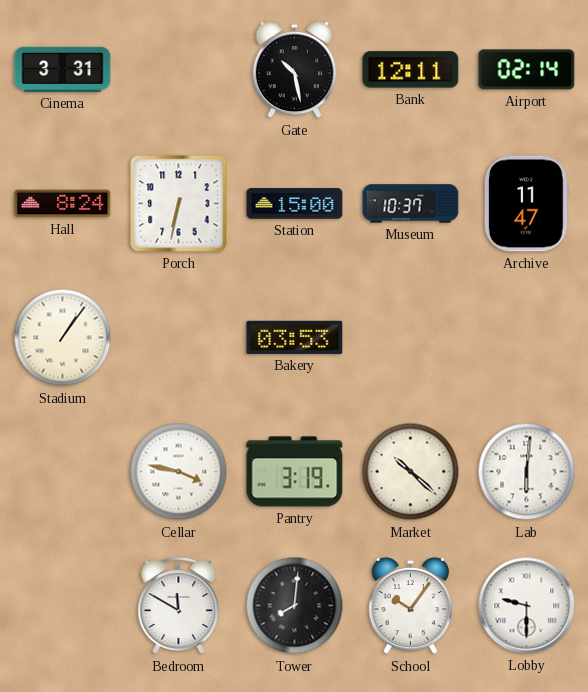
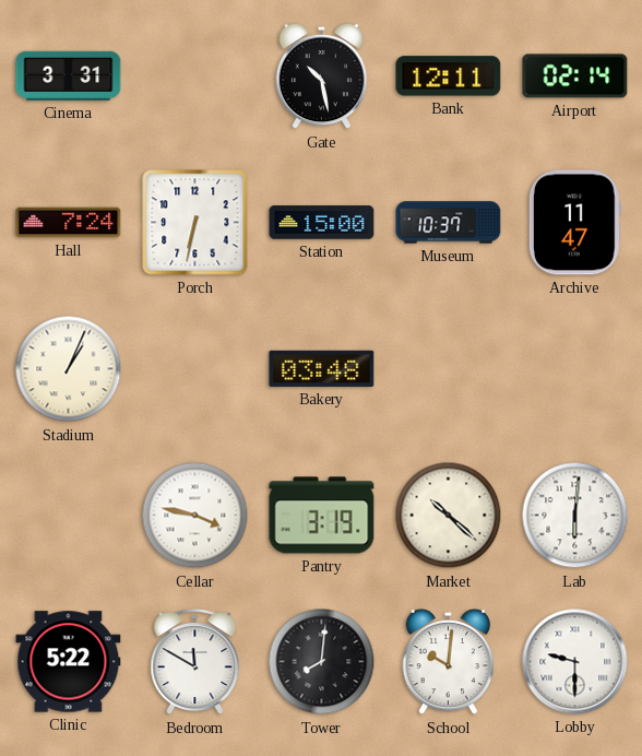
Hall: 8:24 -> 7:24 (69, 223)
Stadium: 1:06 -> 1:04 (69, 369)
Bakery: 03:53 -> 03:48 (322, 368)
Clinic: none -> 5:22 (69, 662)
School: 10:06 -> 10:01 (449, 662)
